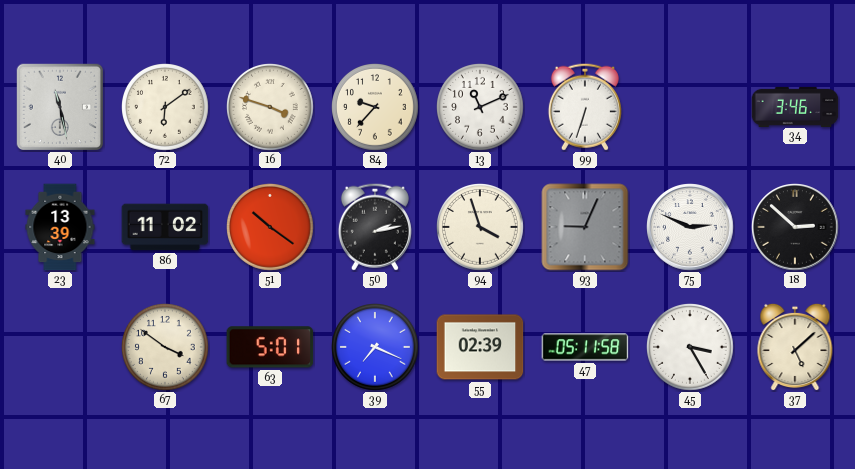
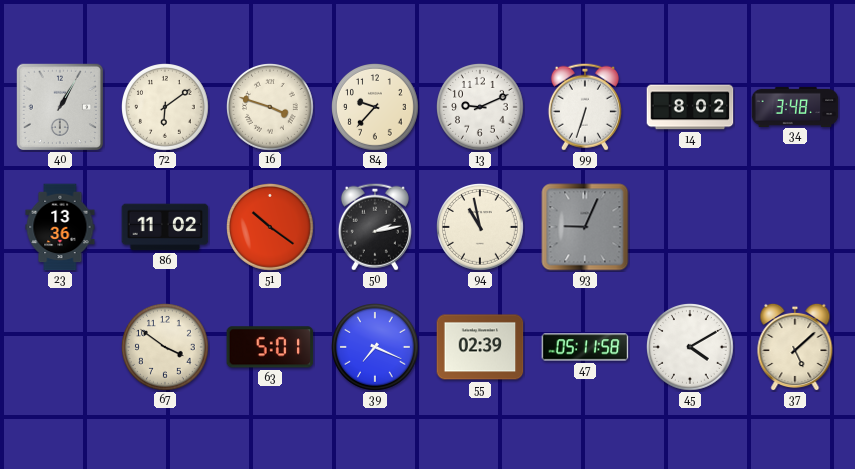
40: 11:28 -> 1:05 (59, 106)
13: 11:11 -> 9:11 (481, 108)
14: none -> 8:02 (690, 107)
34: 3:46 -> 3:48 (795, 106)
23: 13:39 -> 13:36 (60, 227)
94: 3:57 -> 10:58 (481, 228)
75: 2:49 -> none (690, 227)
18: 2:52 -> none (795, 227)
45: 3:25 -> 4:10 (691, 348)
